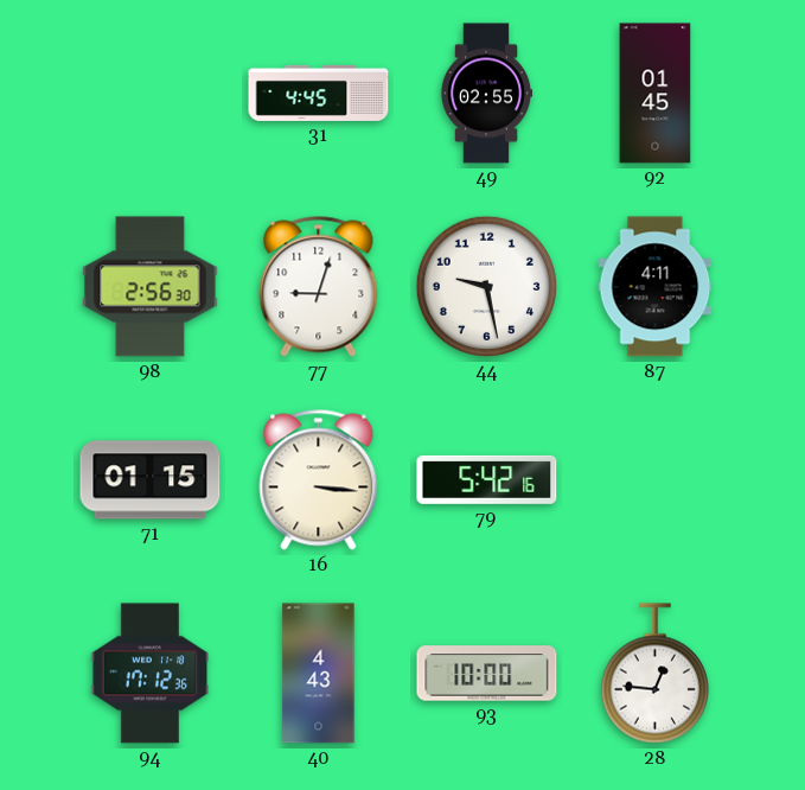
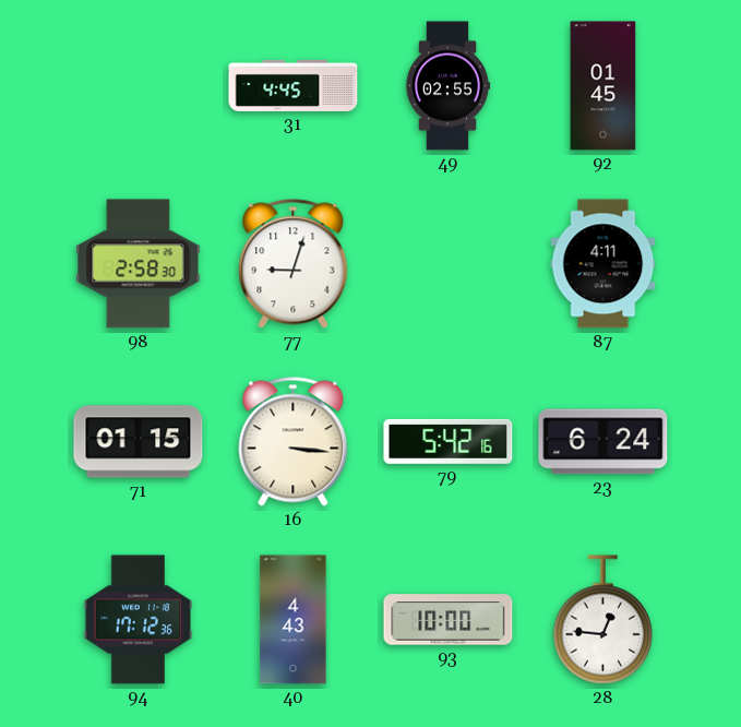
98: 2:56 -> 2:58 (139, 264)
44: 9:28 -> none (486, 286)
23: none -> 6:24 (603, 442)
